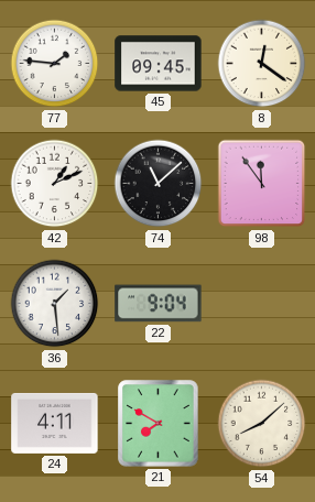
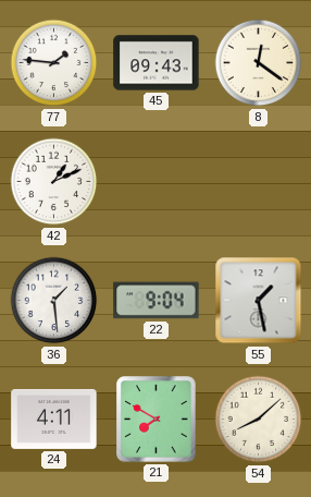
45: 09:45 -> 09:43 (157, 63)
74: 11:08 -> none (159, 184)
98: 11:54 -> none (262, 184)
55: none -> 1:28 (259, 301)
